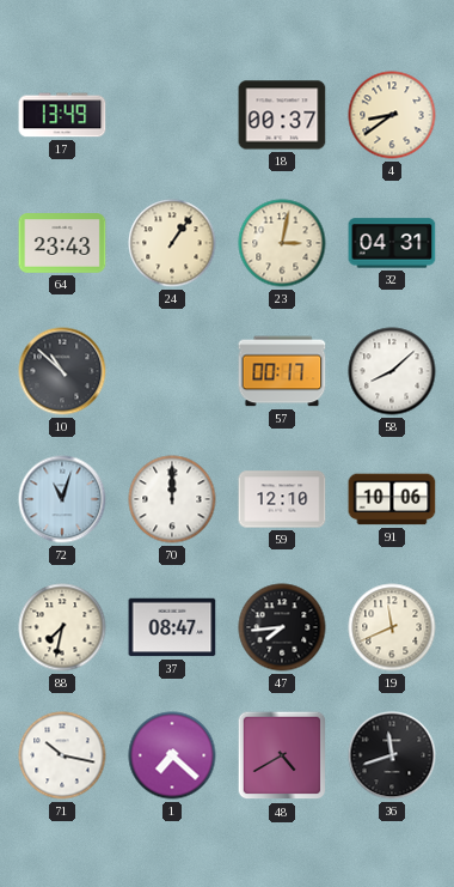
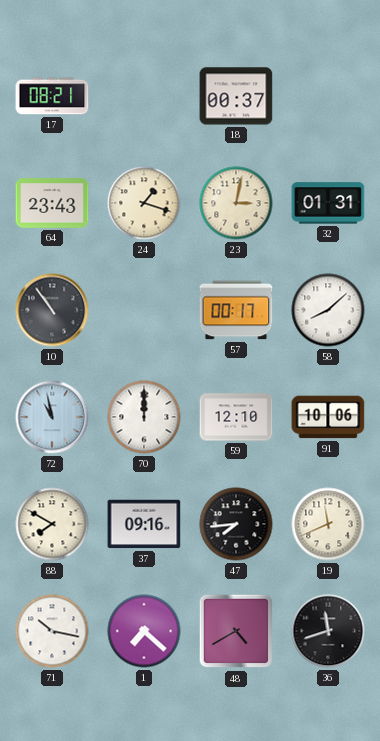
17: 13:49 -> 08:21 (52, 96)
4: 8:39 -> none (392, 115)
24: 1:06 -> 1:18 (144, 203)
32: 04:31 -> 01:31 (328, 203)
10: 10:52 -> 10:54 (52, 310)
72: 11:03 -> 10:58 (52, 417)
88: 7:32 -> 7:50 (52, 524)
37: 08:47 -> 09:16 (144, 524)
